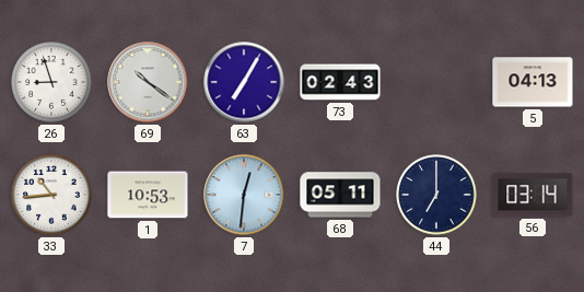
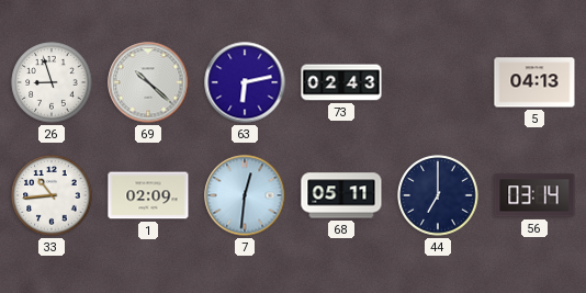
69: 10:21 -> 10:22 (148, 82)
63: 7:05 -> 6:13 (245, 82)
1: 10:53 -> 02:09 (148, 195)
